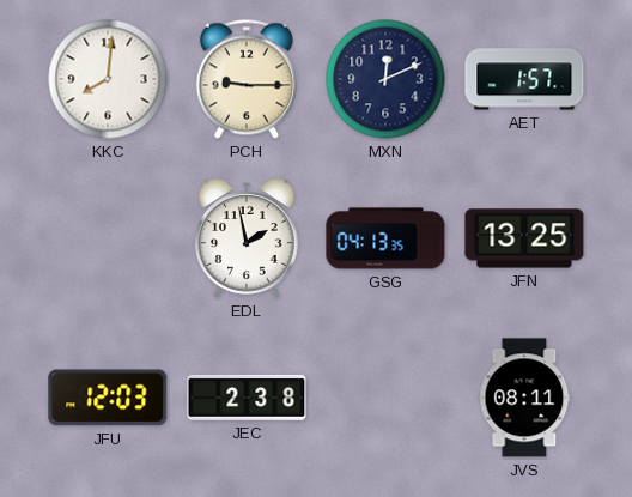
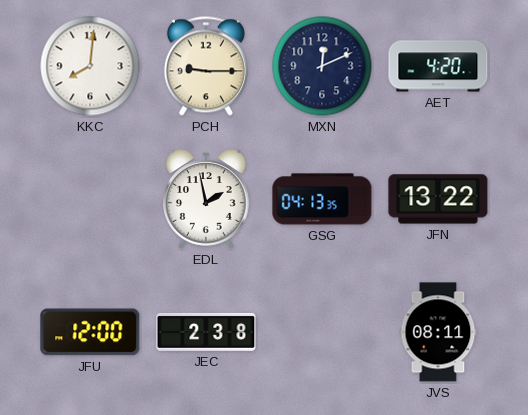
AET: 1:57 -> 4:20 (438, 66)
JFN: 13:25 -> 13:22 (438, 199)
JFU: 12:03 -> 12:00 (90, 332)
